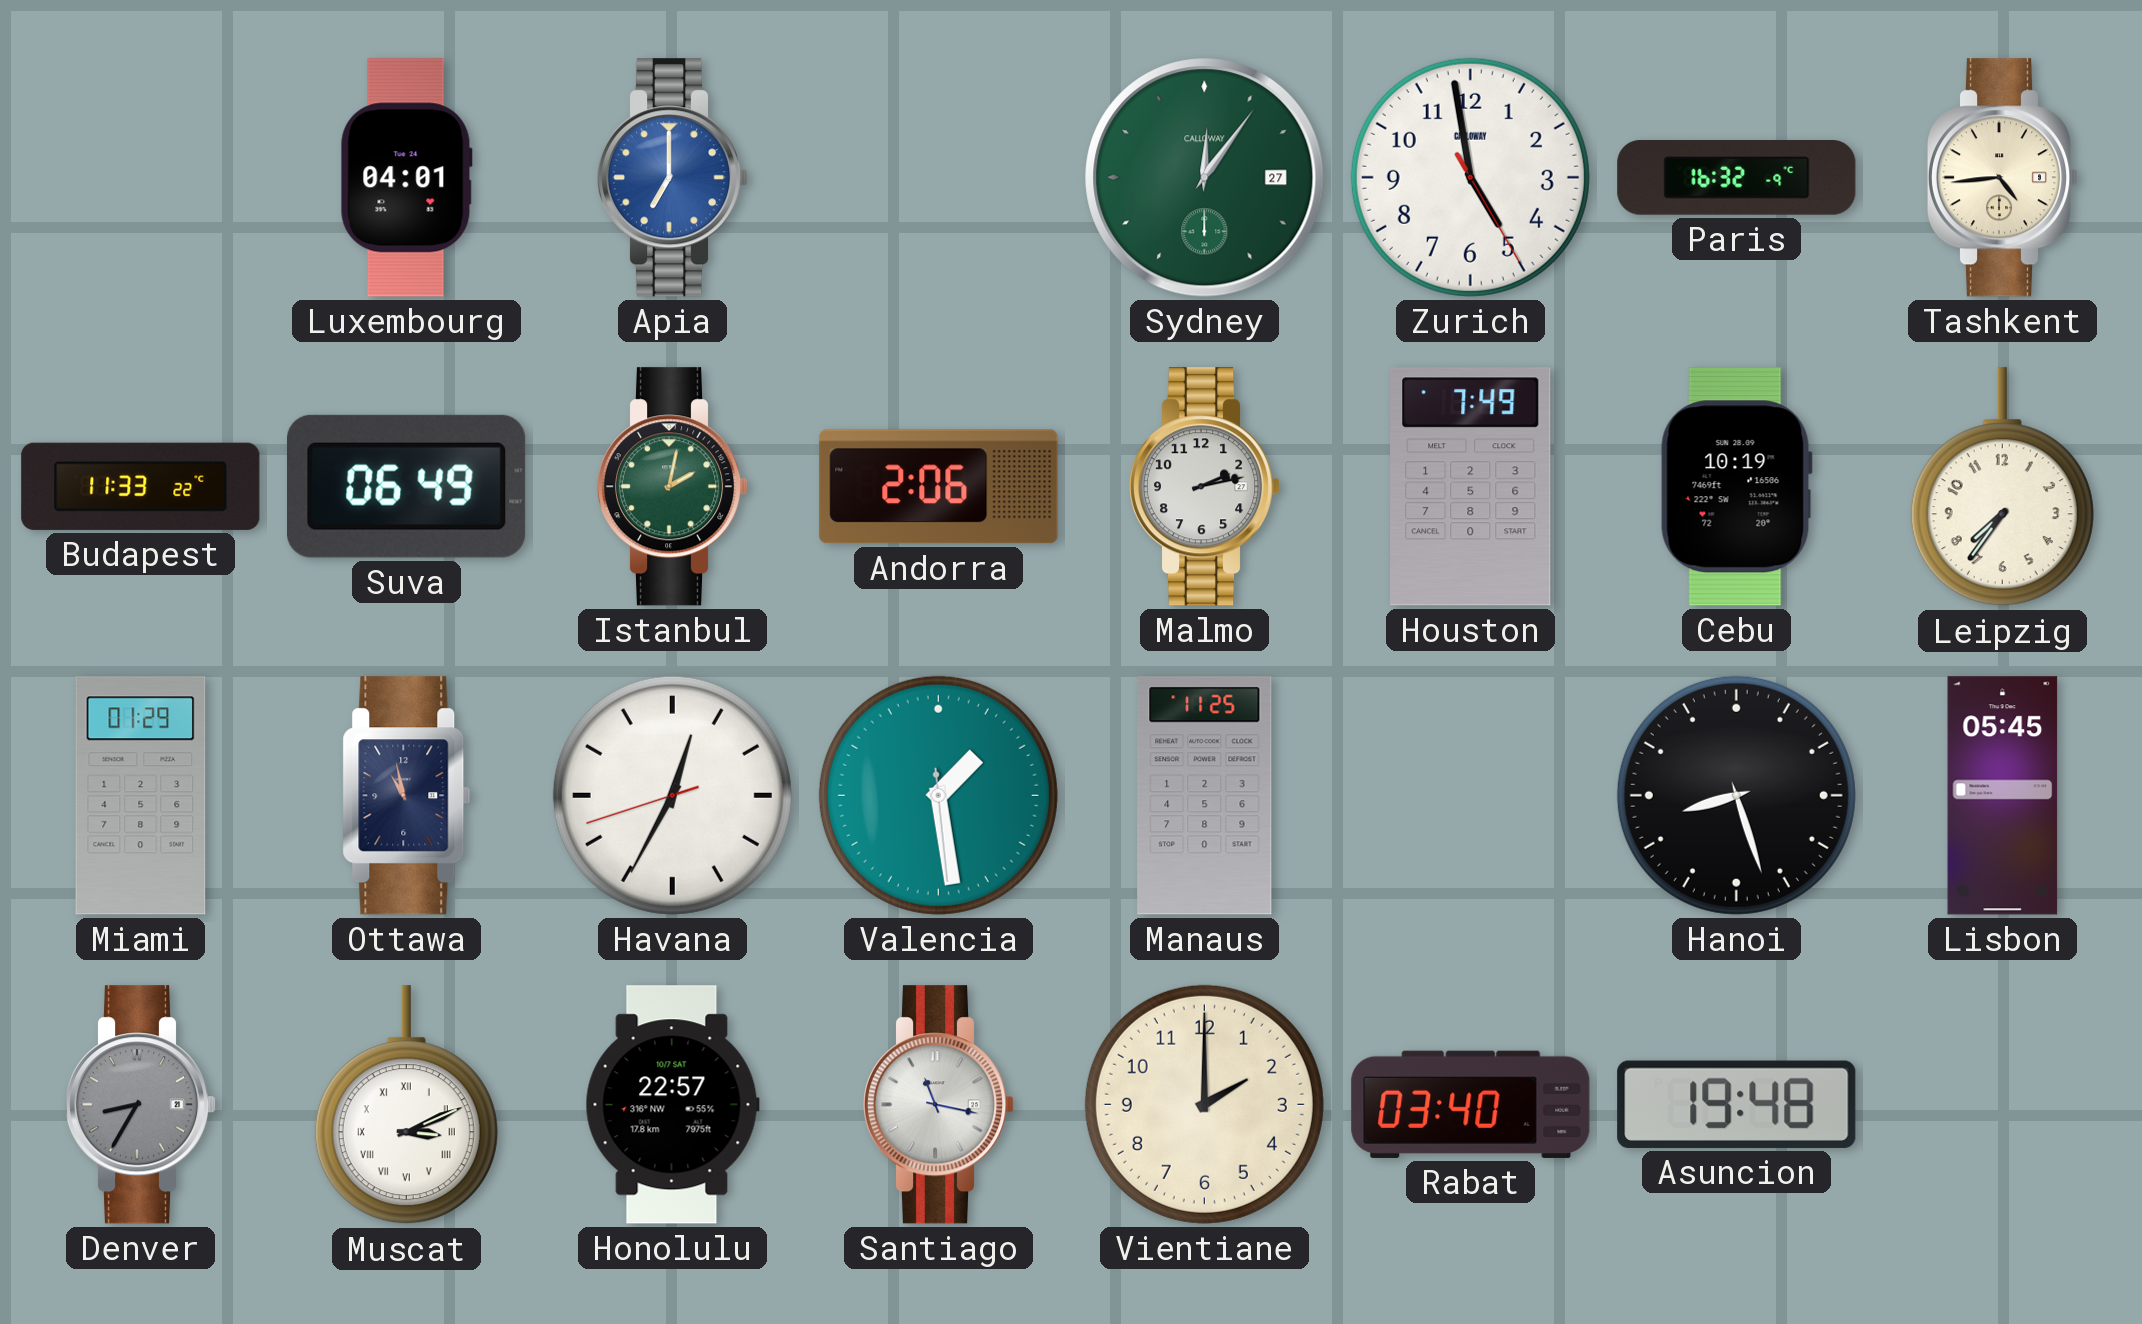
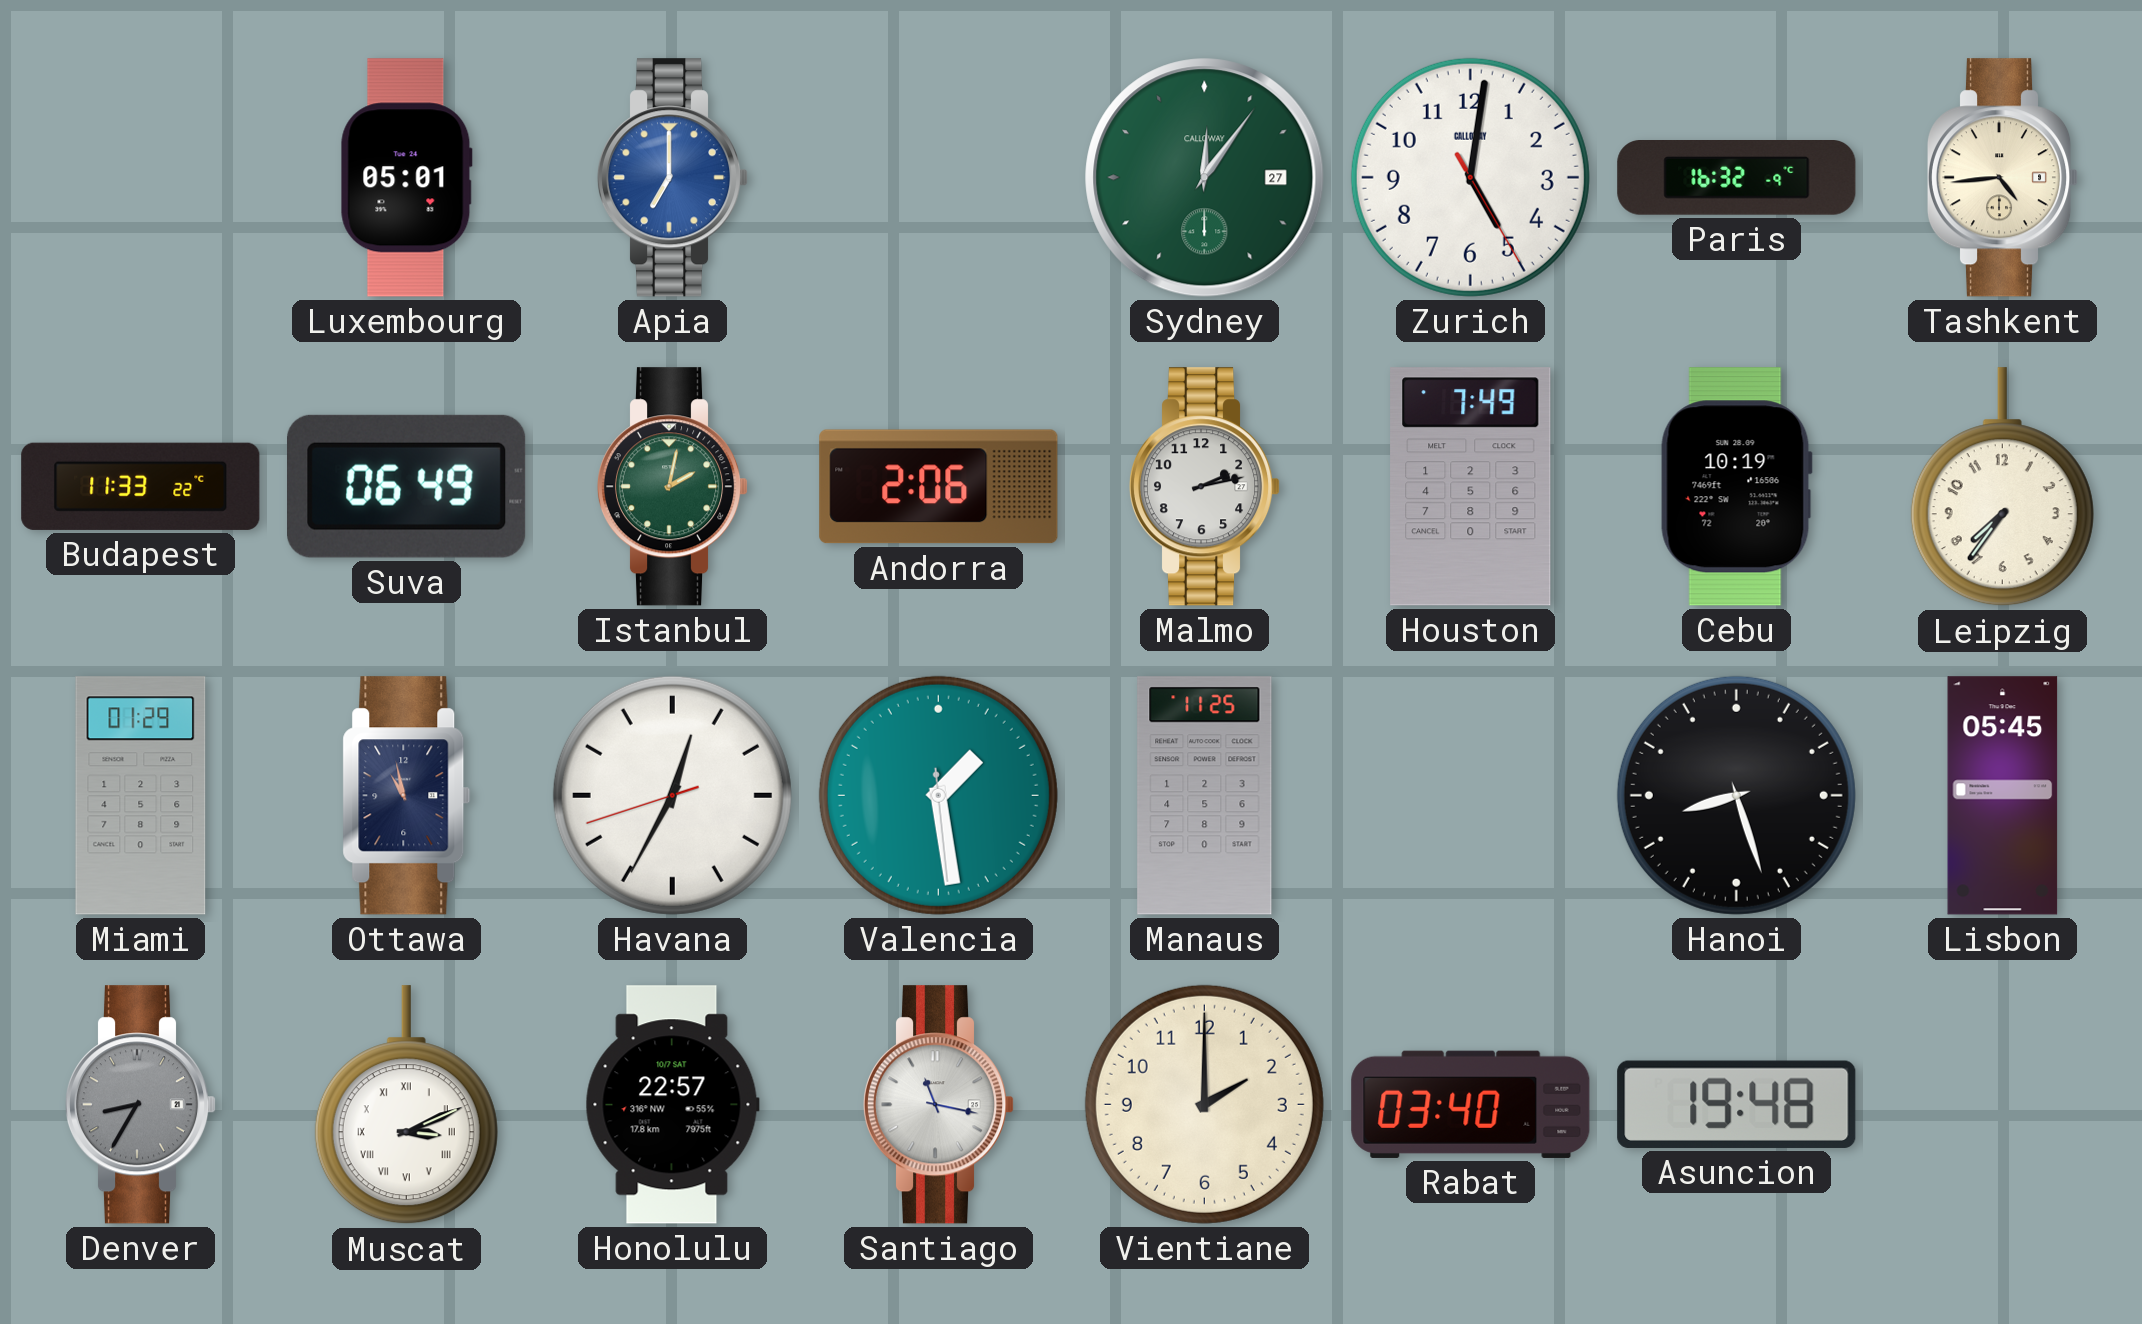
Luxembourg: 04:01 -> 05:01 (406, 178)
Zurich: 4:58 -> 5:01 (1470, 177)
